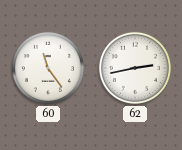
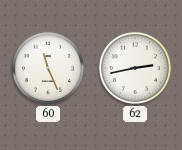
60: 11:24 -> 11:26 (48, 68)
